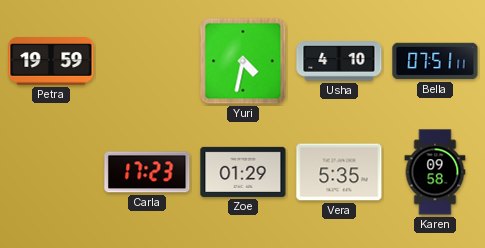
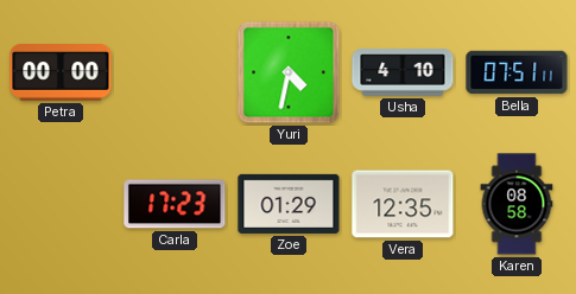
Petra: 19:59 -> 00:00 (61, 72)
Vera: 5:35 -> 12:35 (403, 204)
Karen: 09:58 -> 08:58 (517, 204)
